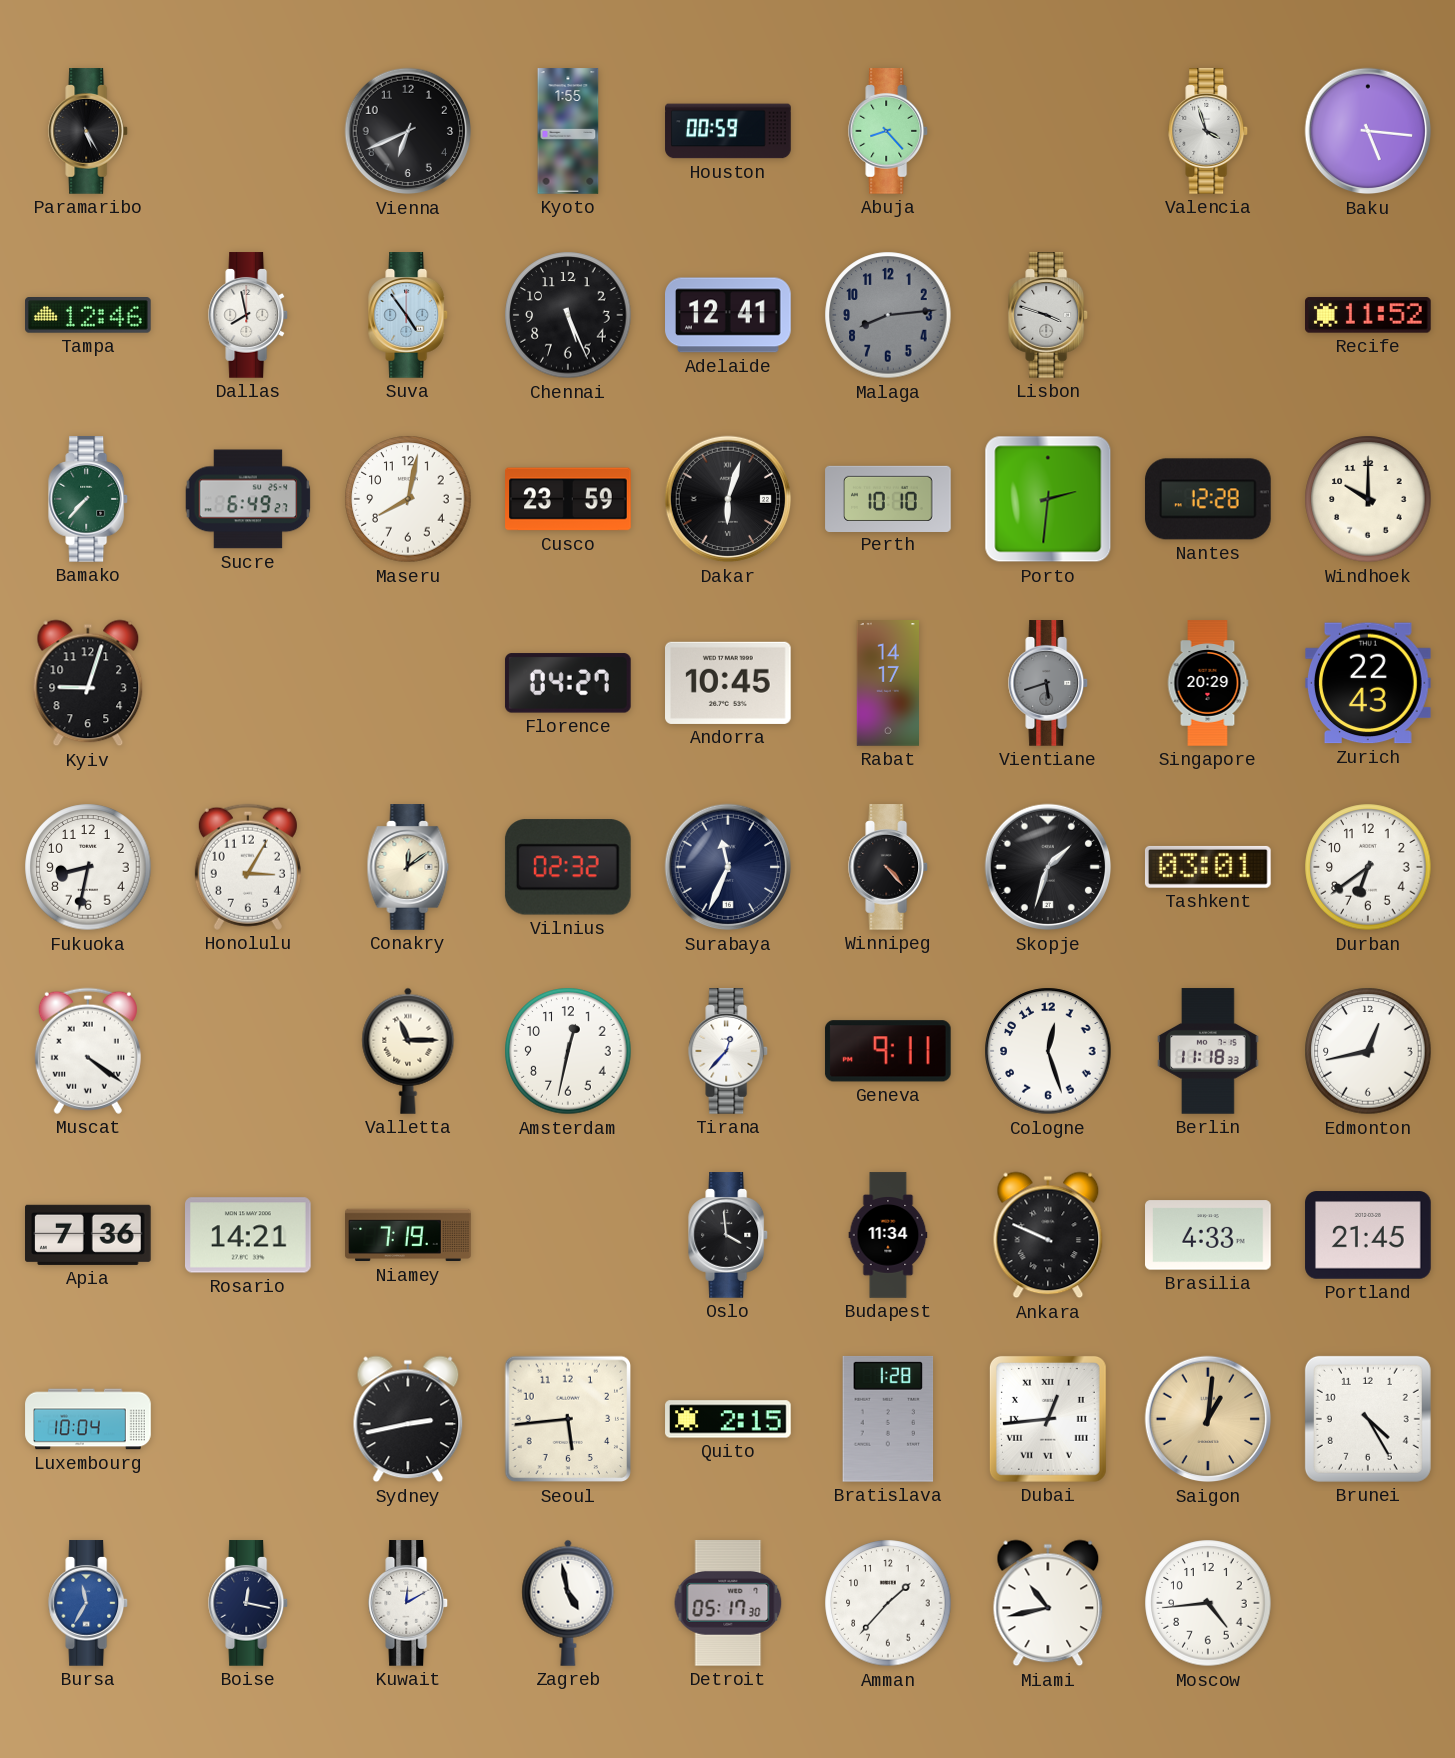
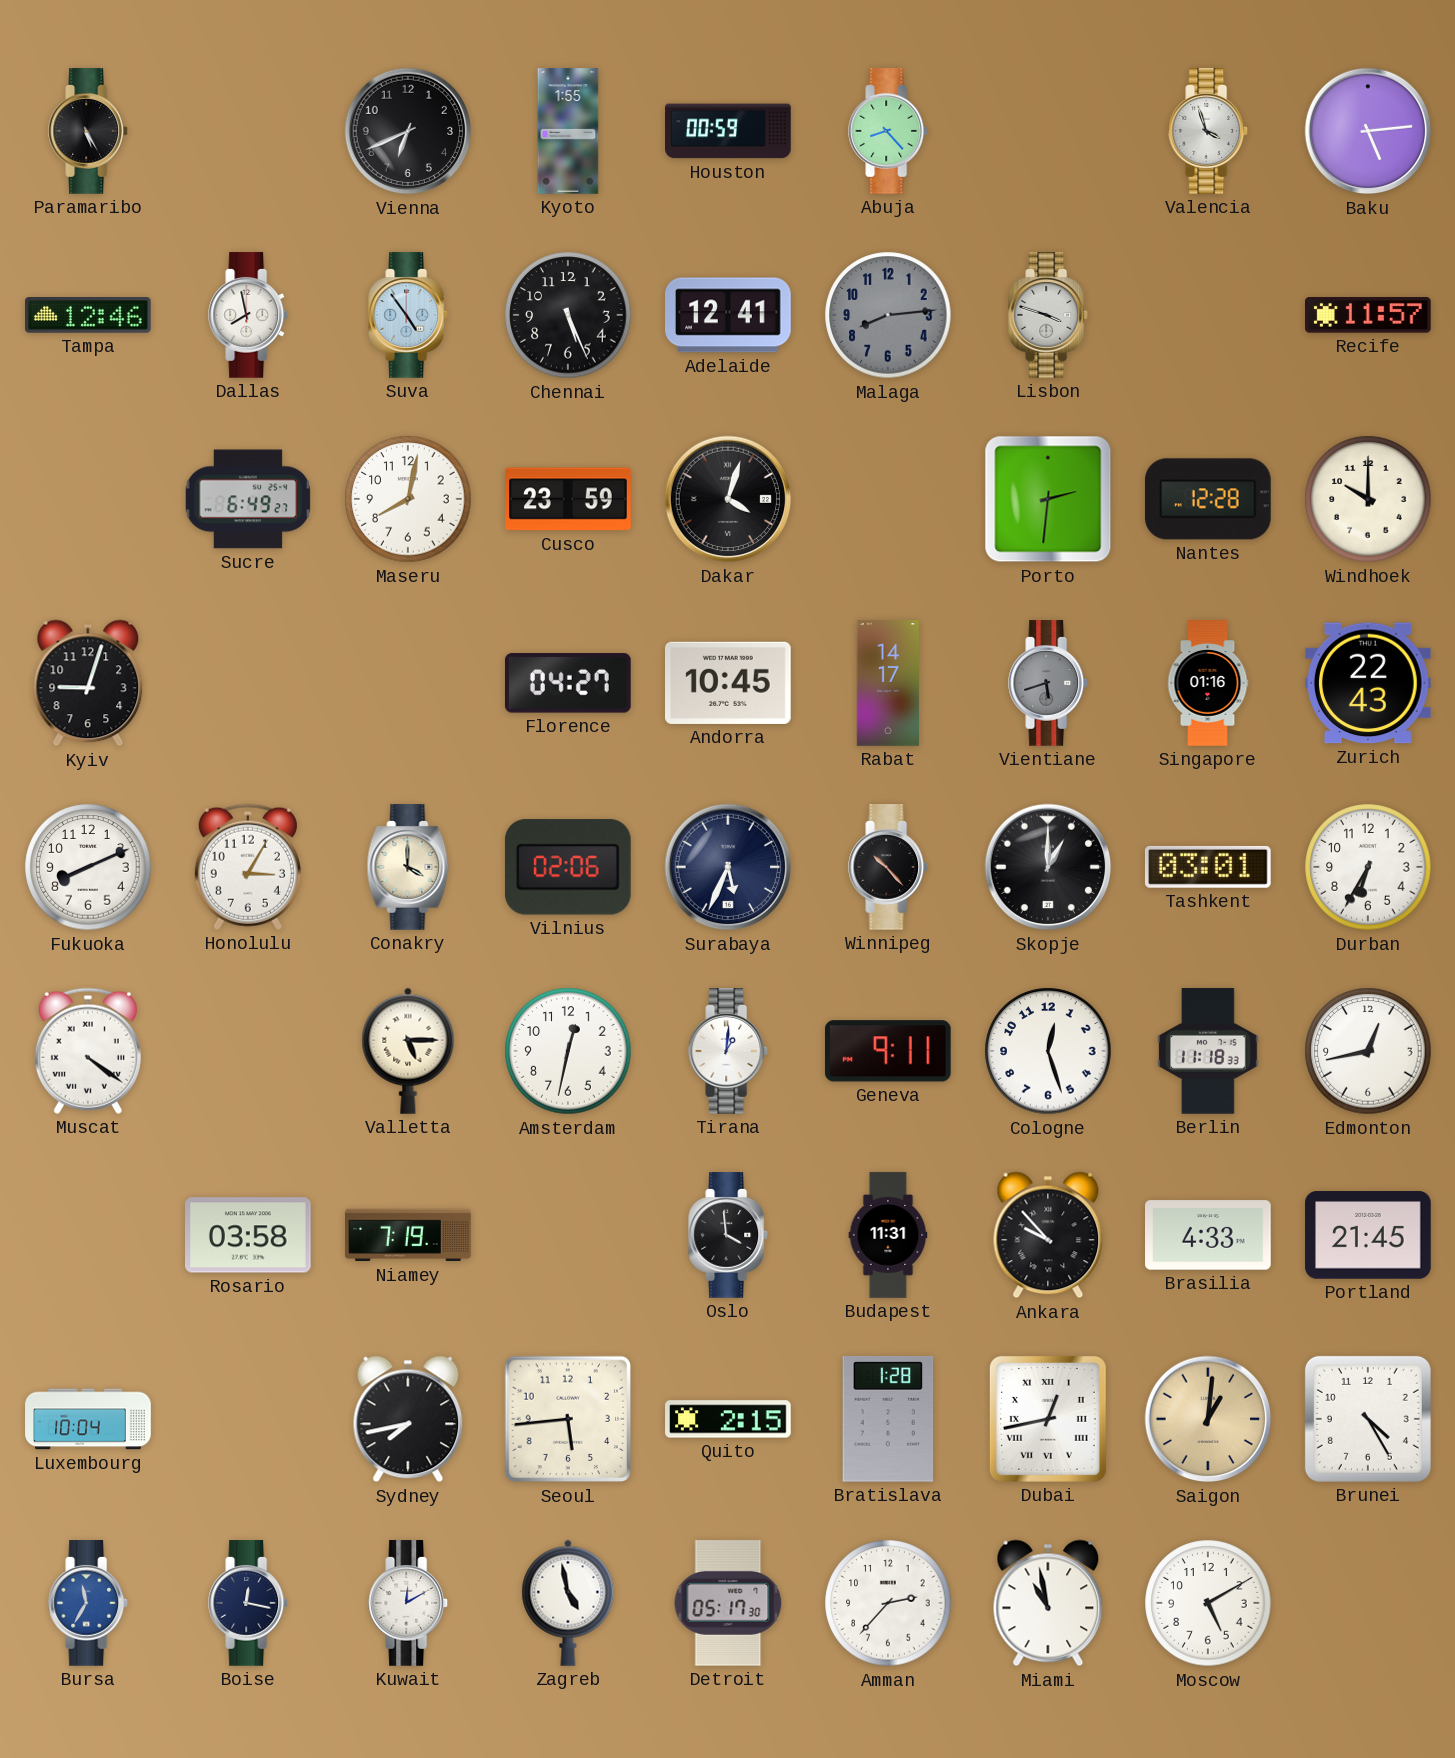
Baku: 5:16 -> 5:14 (1368, 131)
Recife: 11:52 -> 11:57 (1369, 315)
Bamako: 7:37 -> none (89, 499)
Dakar: 6:03 -> 4:03 (728, 499)
Perth: 10:10 -> none (888, 498)
Singapore: 20:29 -> 01:16 (1208, 683)
Fukuoka: 8:32 -> 8:11 (88, 867)
Conakry: 12:09 -> 4:00 (408, 867)
Vilnius: 02:32 -> 02:06 (568, 867)
Surabaya: 11:34 -> 5:34 (728, 867)
Winnipeg: 4:23 -> 10:23 (889, 867)
Skopje: 1:33 -> 1:00 (1048, 867)
Durban: 6:39 -> 6:35 (1368, 867)
Valletta: 11:15 -> 5:15 (408, 1051)
Tirana: 12:37 -> 1:01 (729, 1051)
Apia: 7:36 -> none (89, 1235)
Rosario: 14:21 -> 03:58 (249, 1235)
Budapest: 11:34 -> 11:31 (888, 1235)
Ankara: 9:49 -> 9:53 (1048, 1235)
Sydney: 2:43 -> 7:43 (408, 1419)
Dubai: 12:44 -> 12:43 (1048, 1419)
Amman: 1:37 -> 2:37 (888, 1603)
Miami: 10:43 -> 10:58 (1048, 1603)
Moscow: 4:44 -> 5:10 (1208, 1603)
